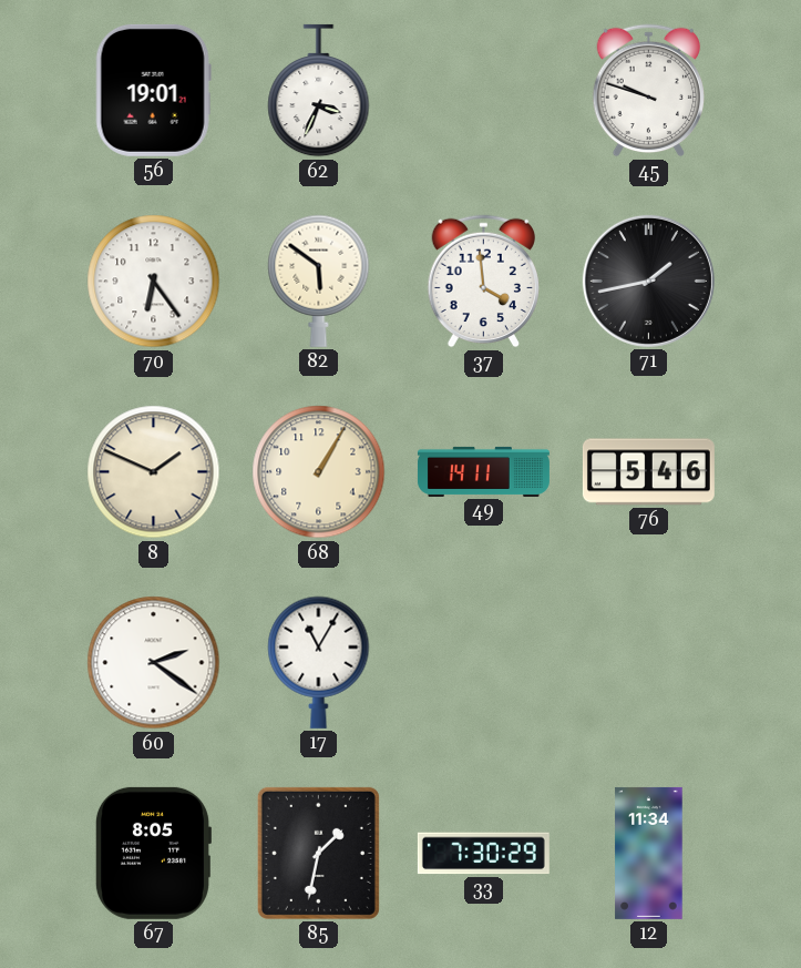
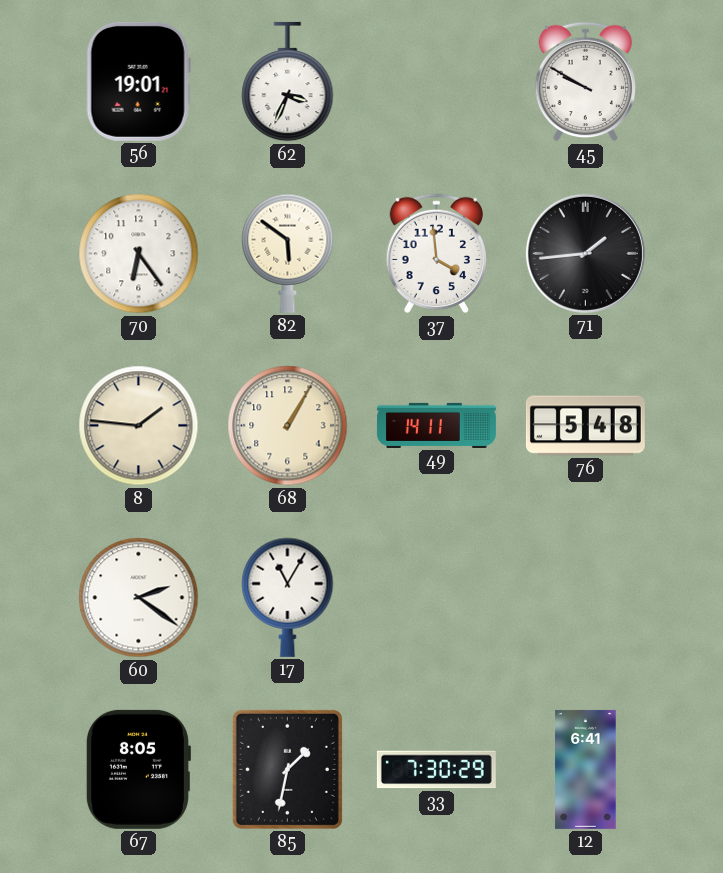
45: 9:48 -> 9:50 (585, 82)
71: 1:43 -> 1:44 (585, 253)
8: 1:49 -> 1:46 (139, 426)
76: 5:46 -> 5:48 (585, 426)
12: 11:34 -> 6:41 (586, 769)
